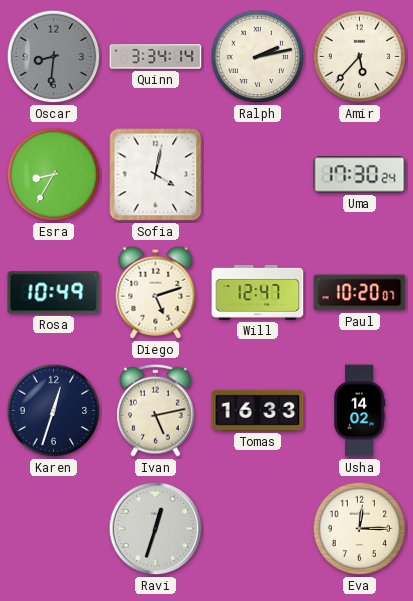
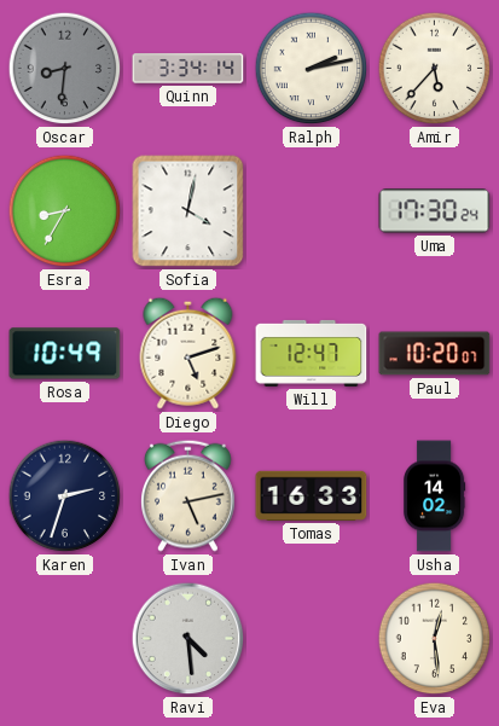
Karen: 12:33 -> 2:33 (65, 496)
Ravi: 12:33 -> 4:29 (188, 639)
Eva: 12:15 -> 12:29 (435, 639)
